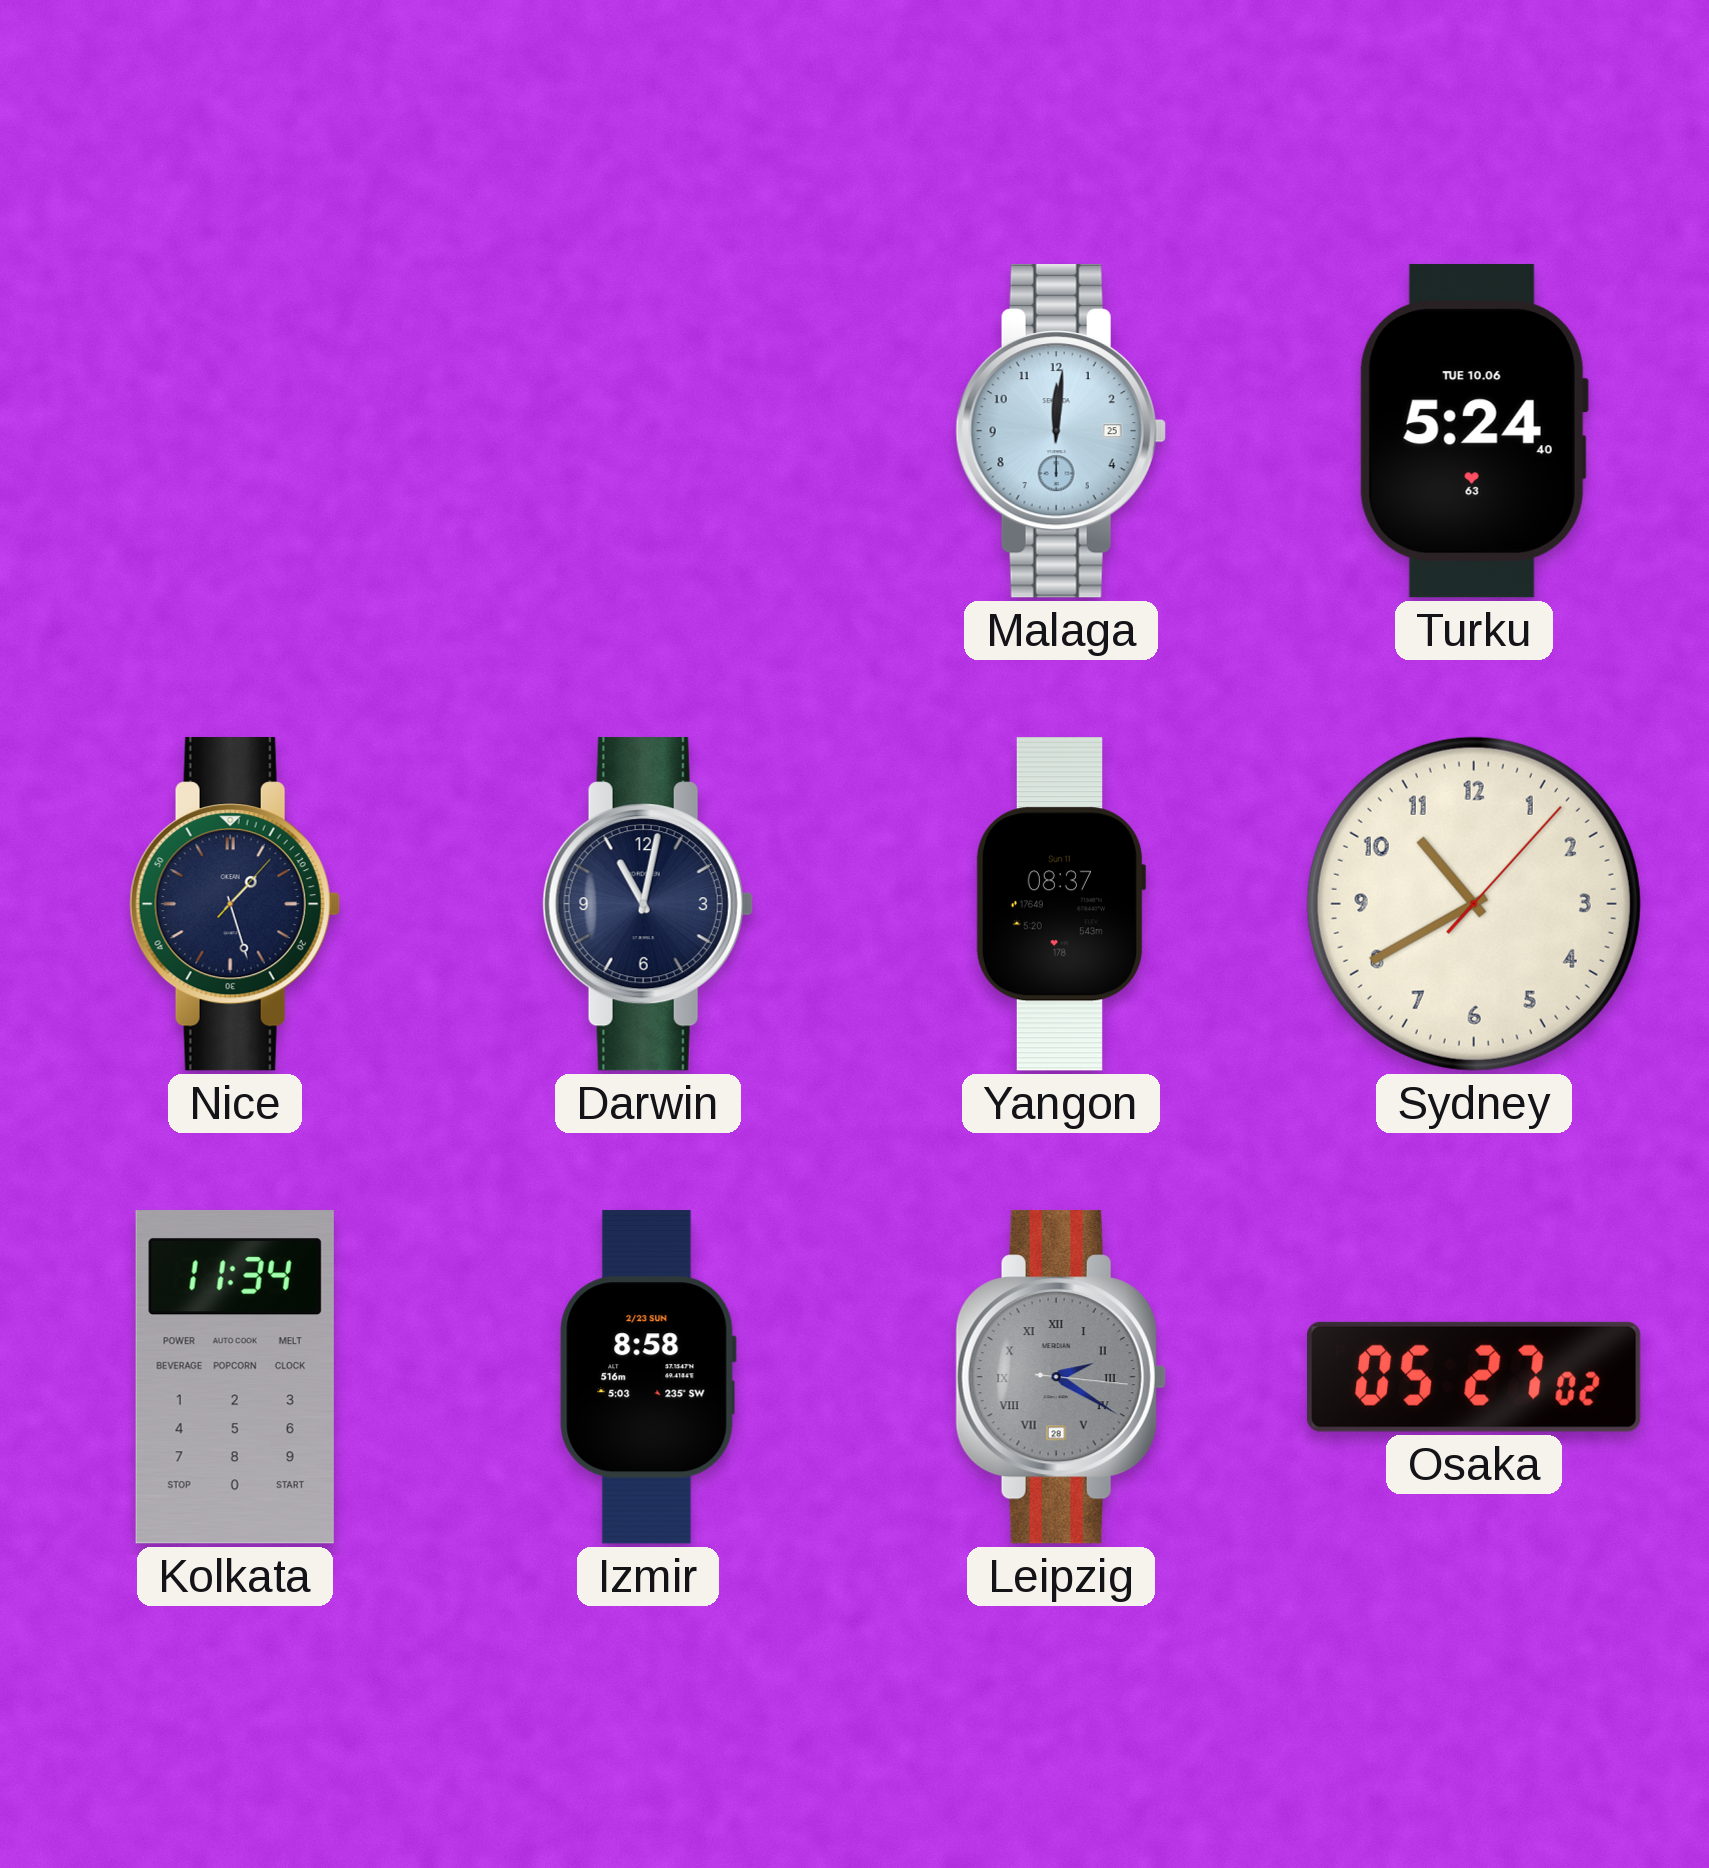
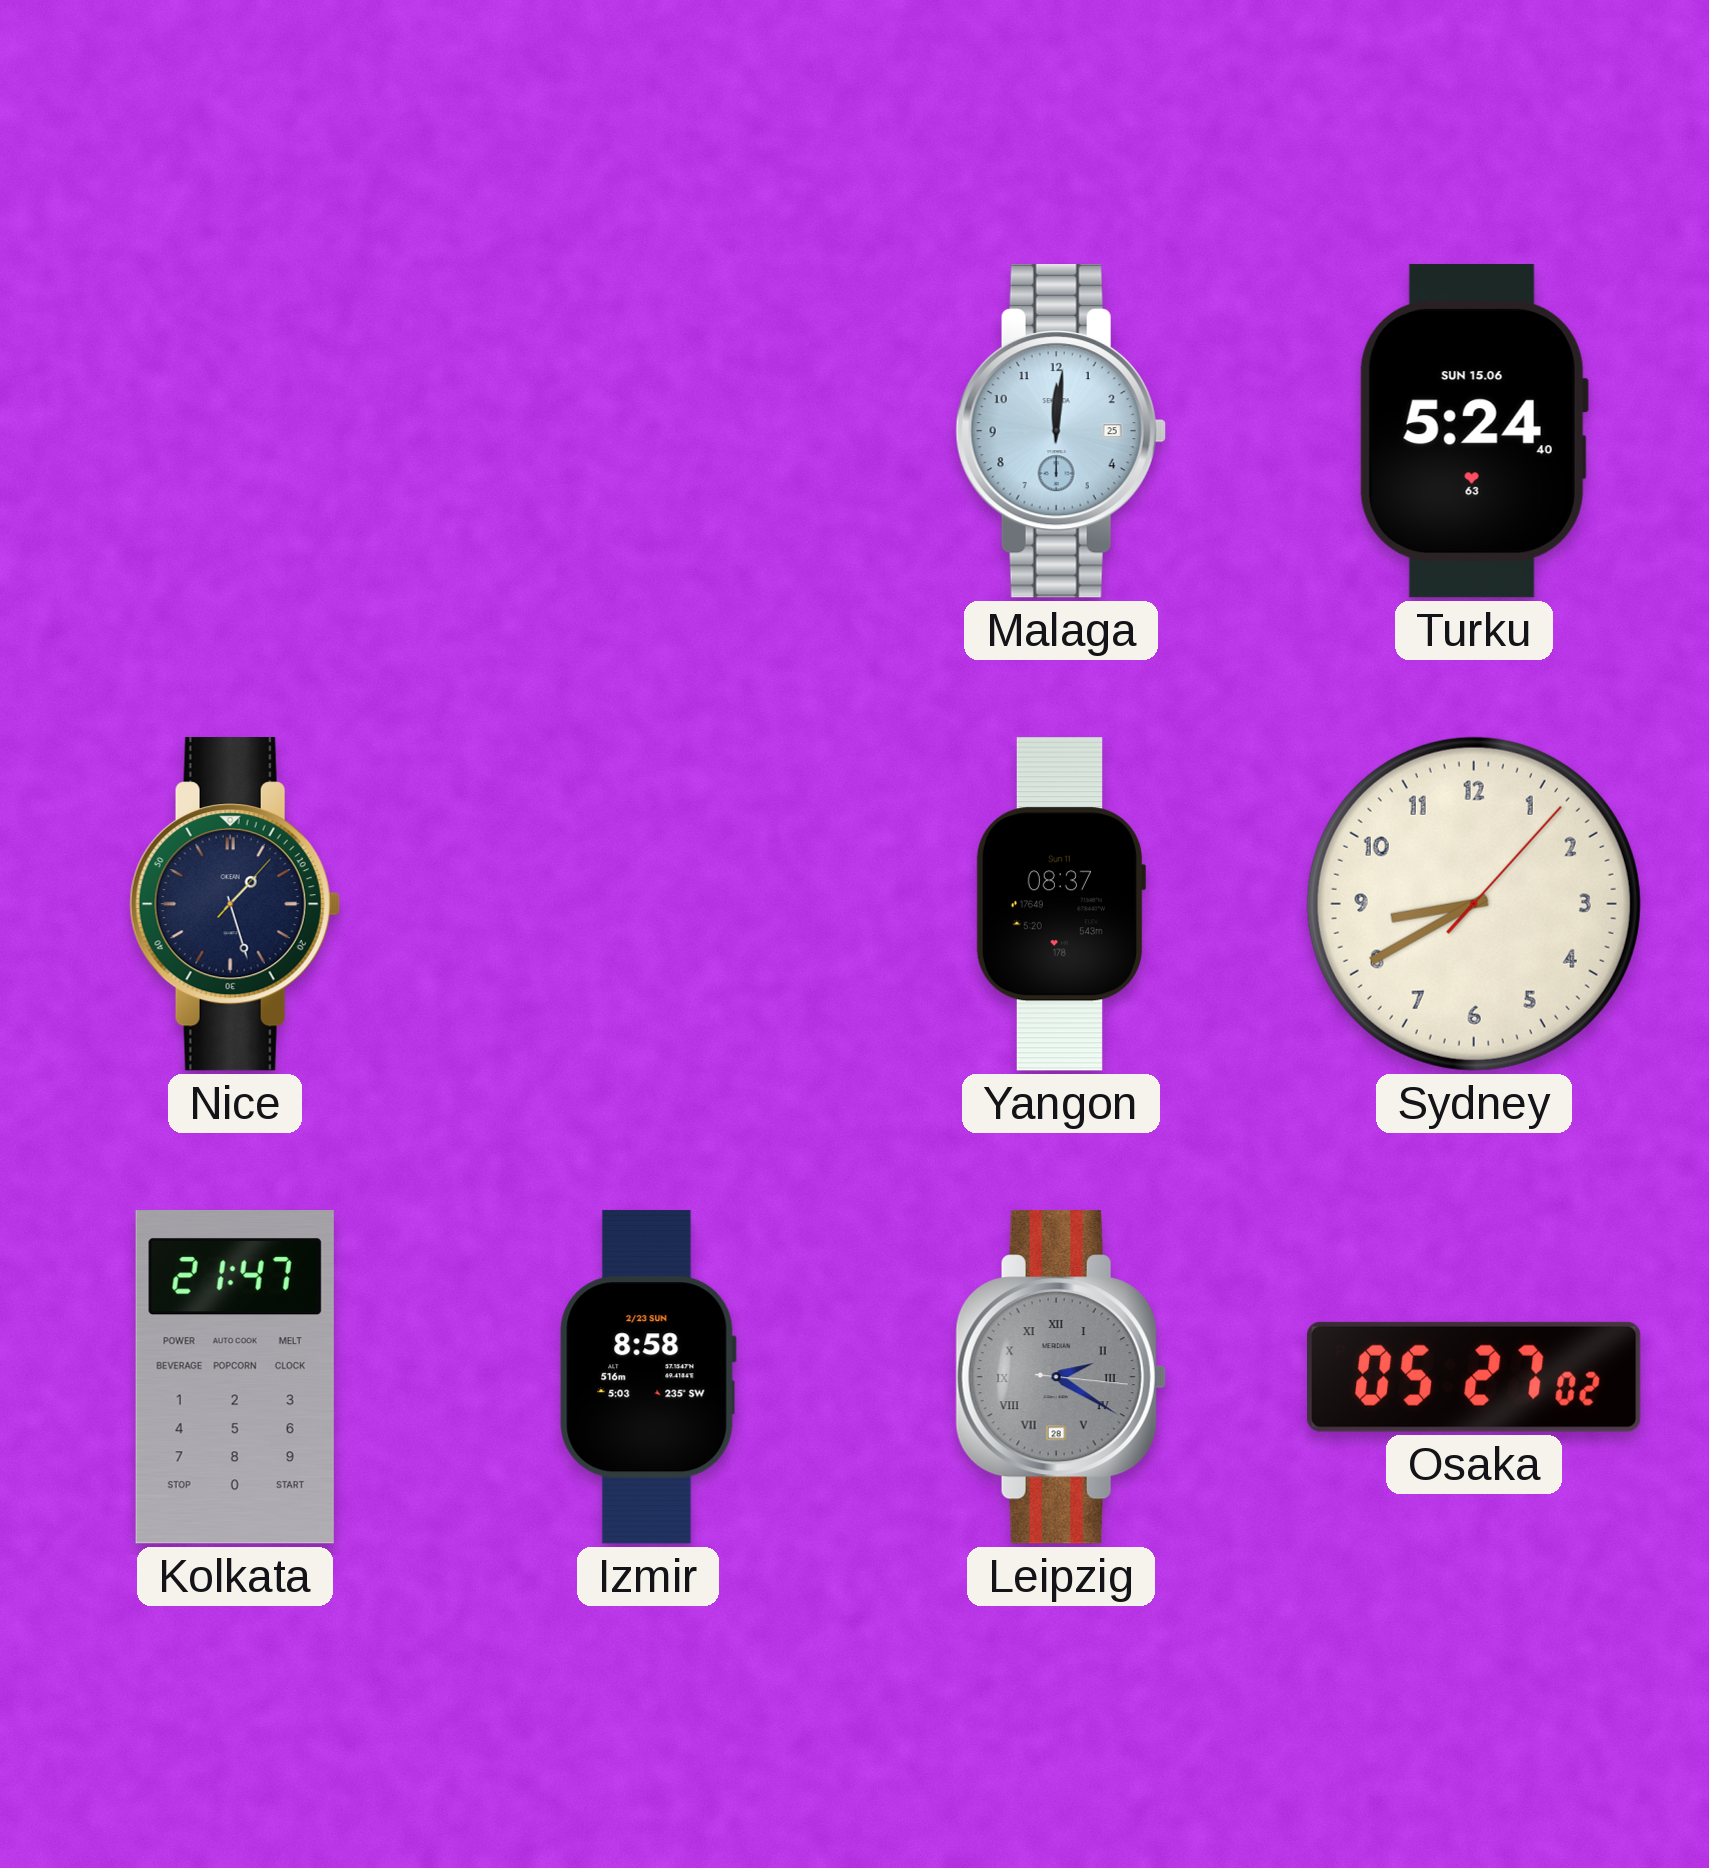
Turku date: TUE 10.06 -> SUN 15.06 (1473, 431)
Darwin: 11:02 -> none (648, 904)
Sydney: 10:40 -> 8:40 (1474, 904)
Kolkata: 11:34 -> 21:47 (235, 1378)
